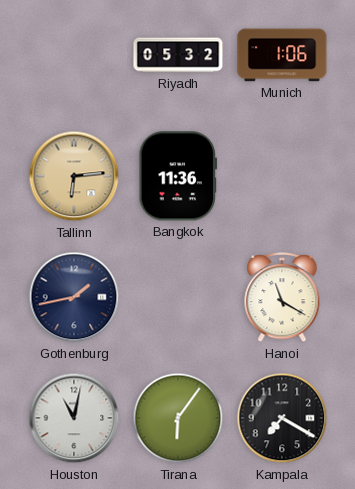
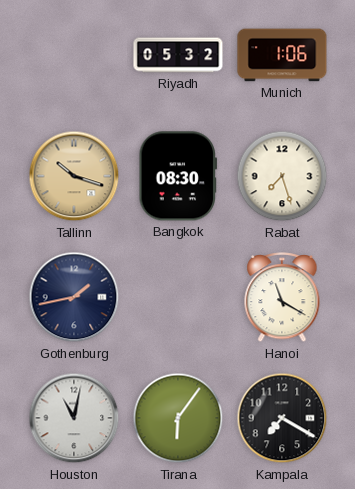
Tallinn: 6:14 -> 10:18 (74, 176)
Bangkok: 11:36 -> 08:30 (178, 176)
Rabat: none -> 7:27 (282, 176)
